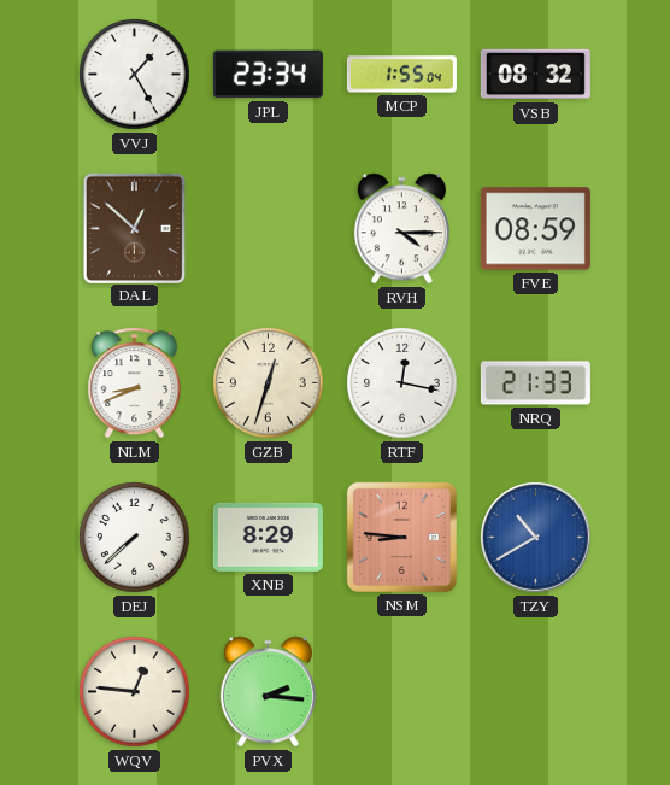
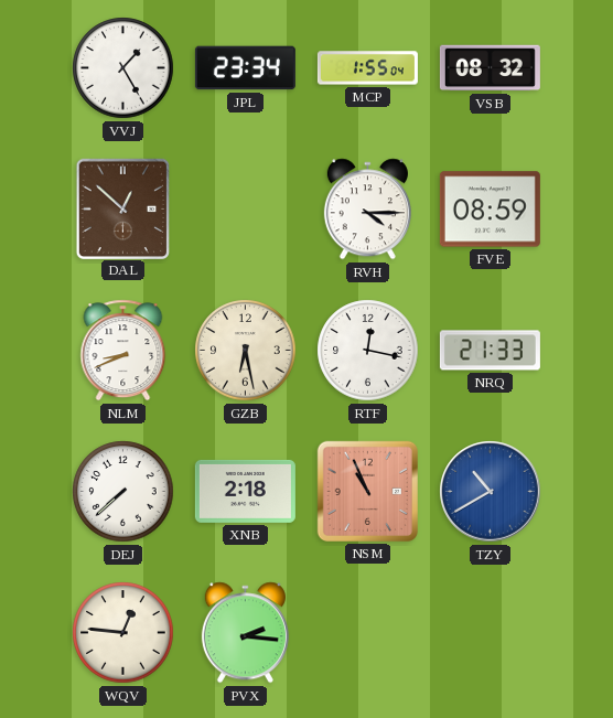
GZB: 12:33 -> 6:28 (246, 351)
XNB: 8:29 -> 2:18 (245, 491)
NSM: 8:46 -> 10:56 (367, 491)
